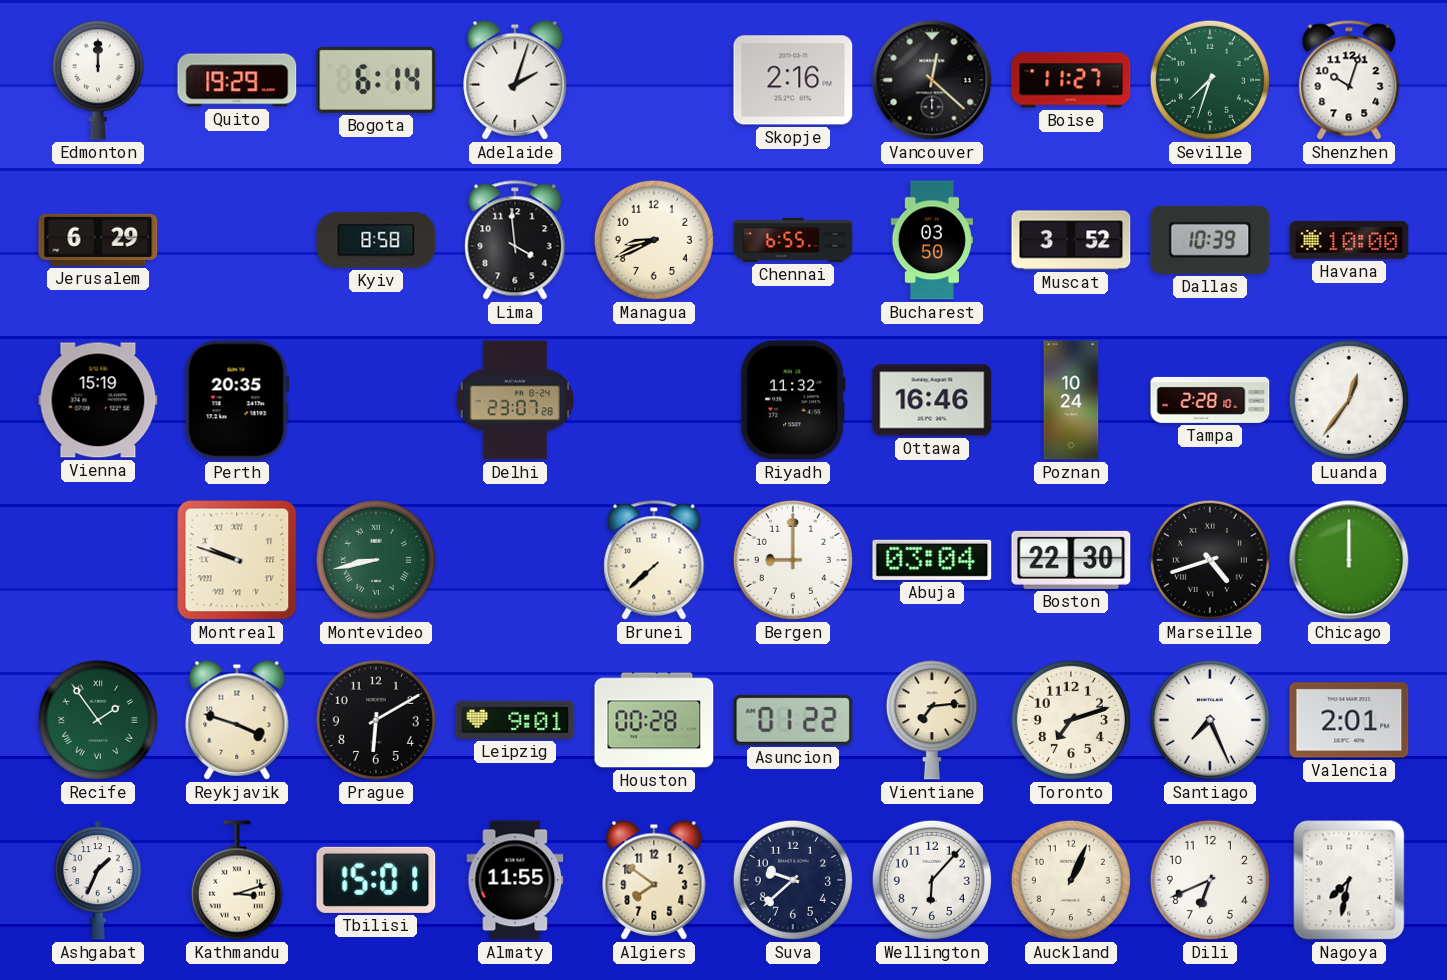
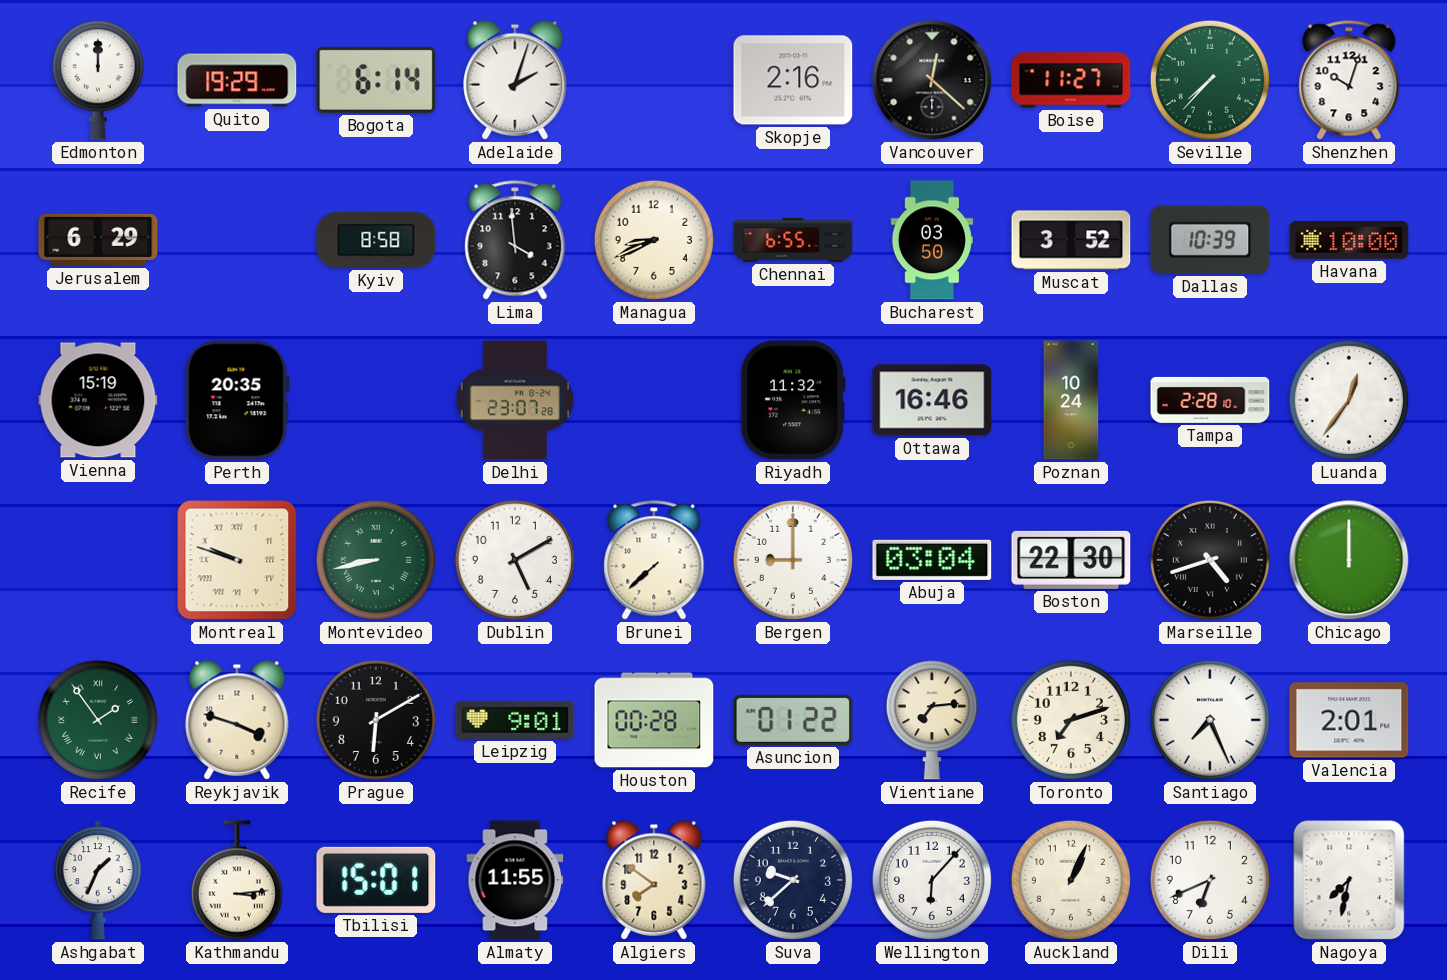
Seville: 7:33 -> 7:37 (1210, 80)
Dublin: none -> 5:10 (515, 560)
Kathmandu: 3:12 -> 3:14 (237, 880)
